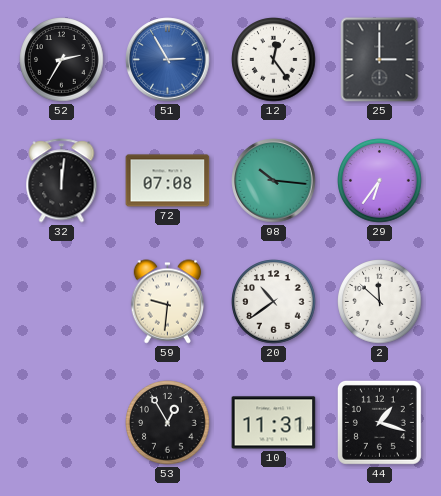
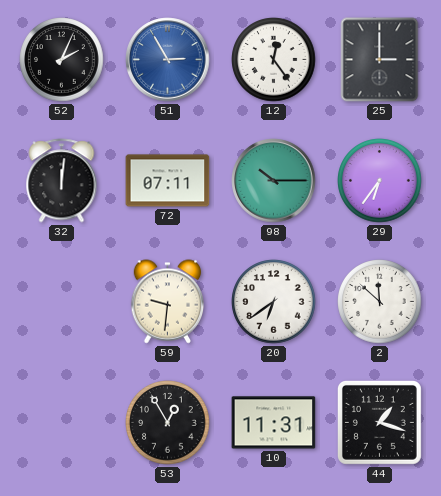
52: 2:35 -> 2:04 (62, 60)
72: 07:08 -> 07:11 (168, 181)
98: 10:16 -> 10:15 (274, 181)
20: 10:39 -> 6:39 (274, 302)
